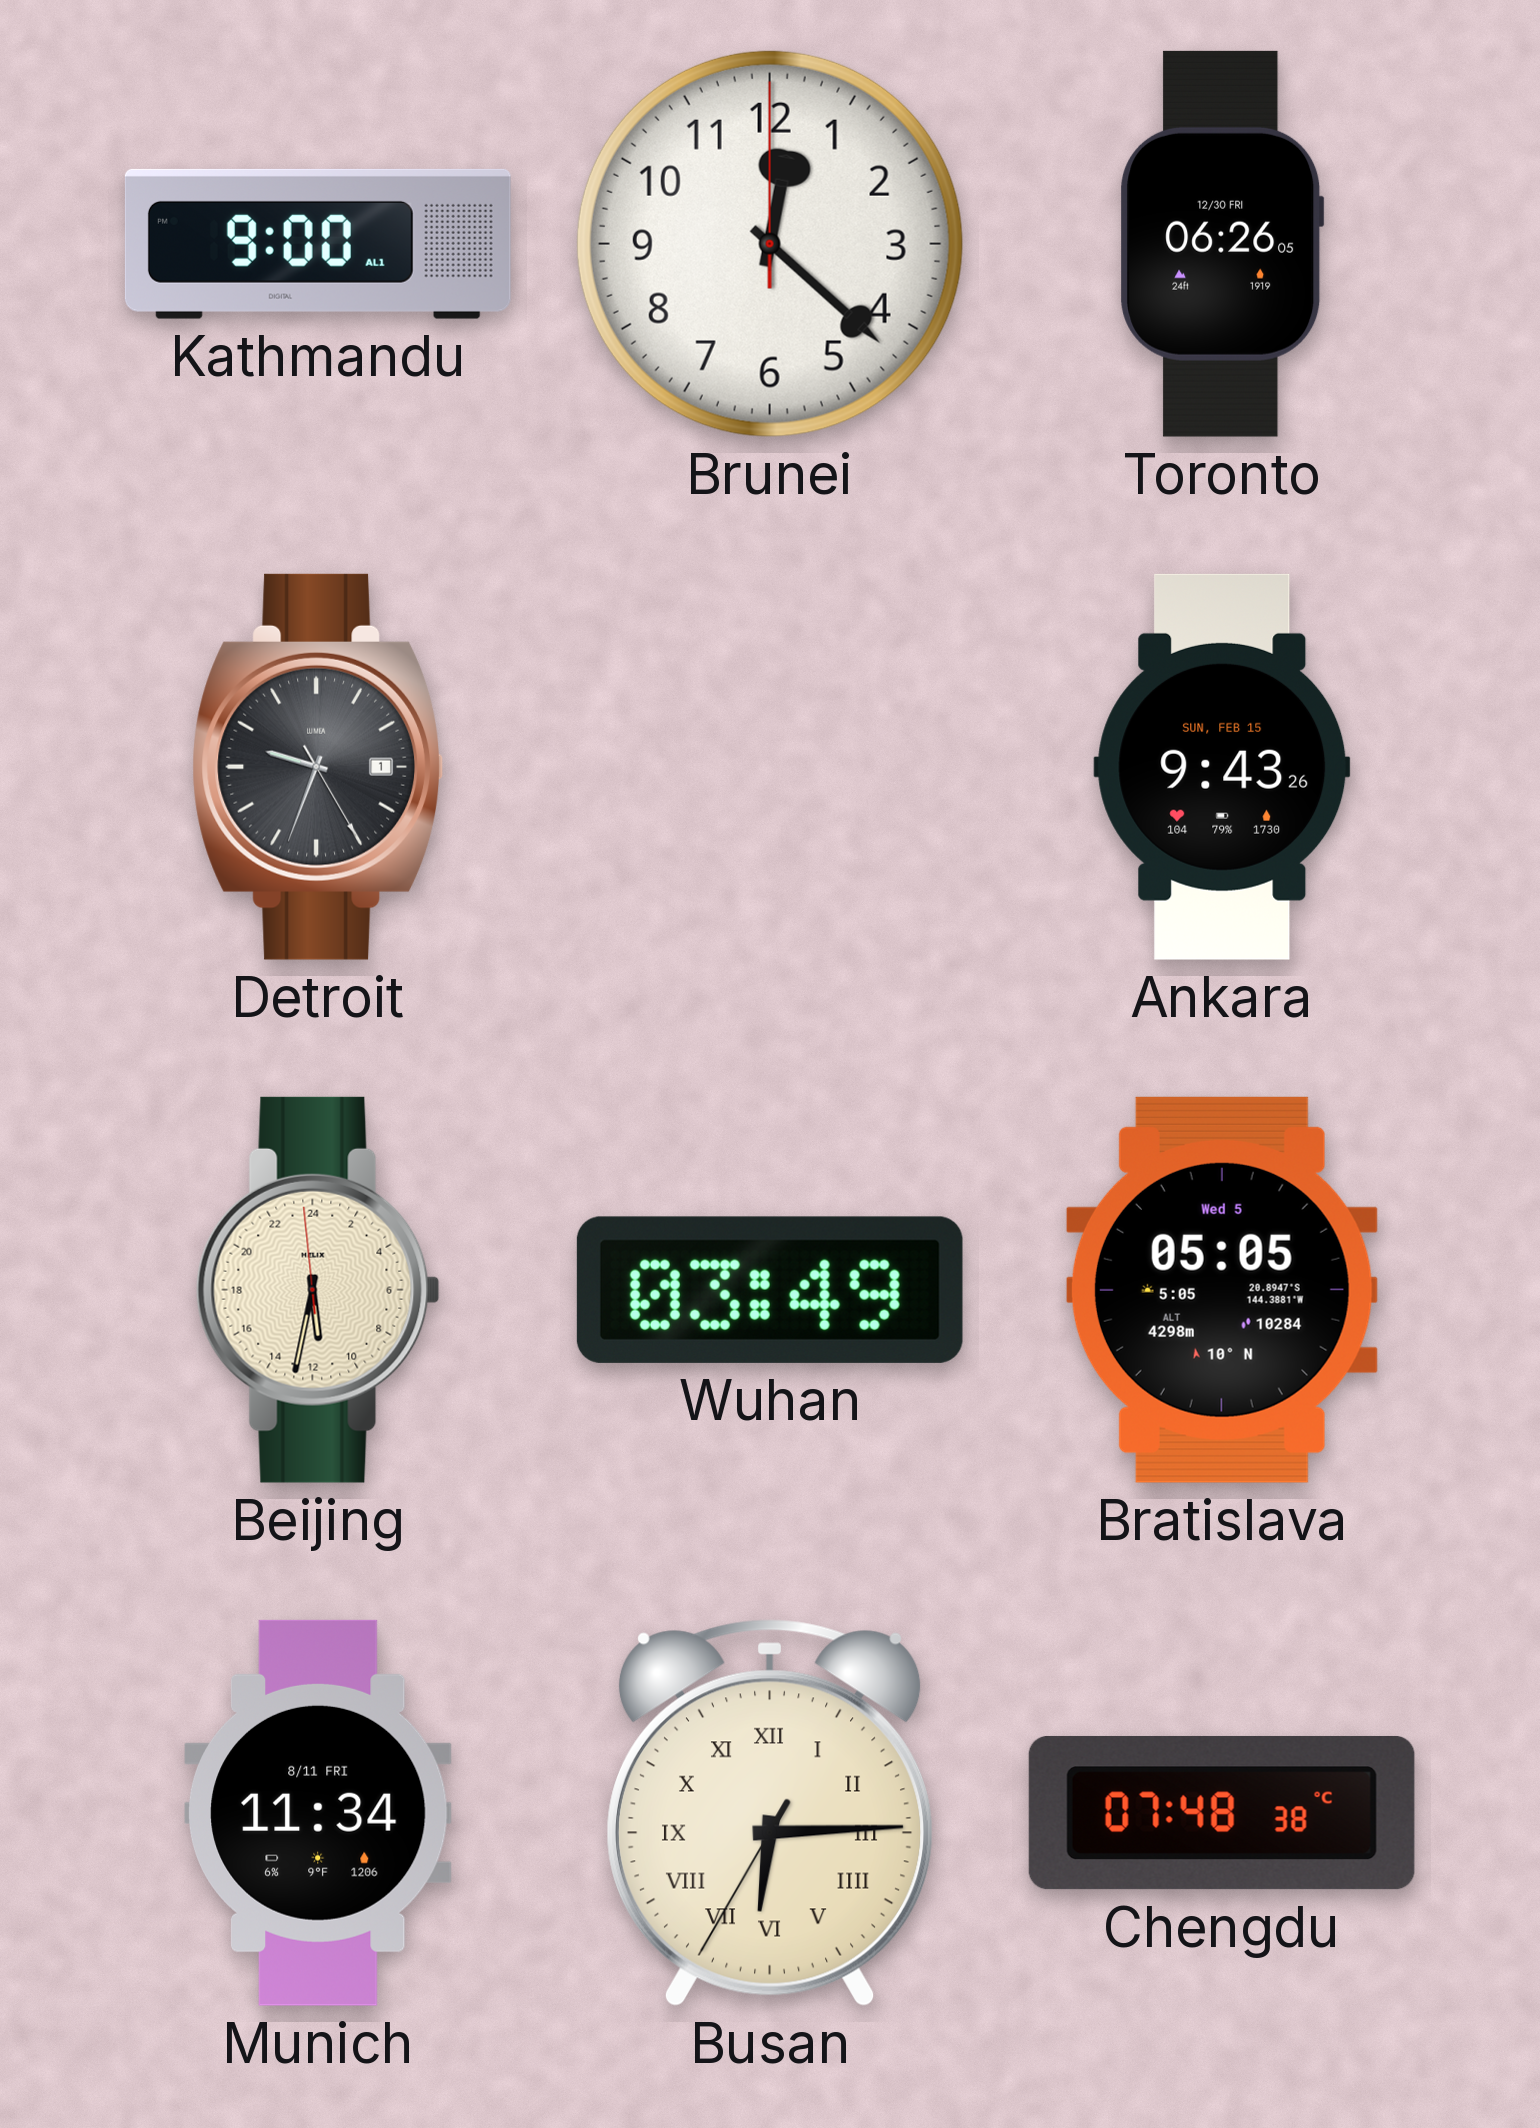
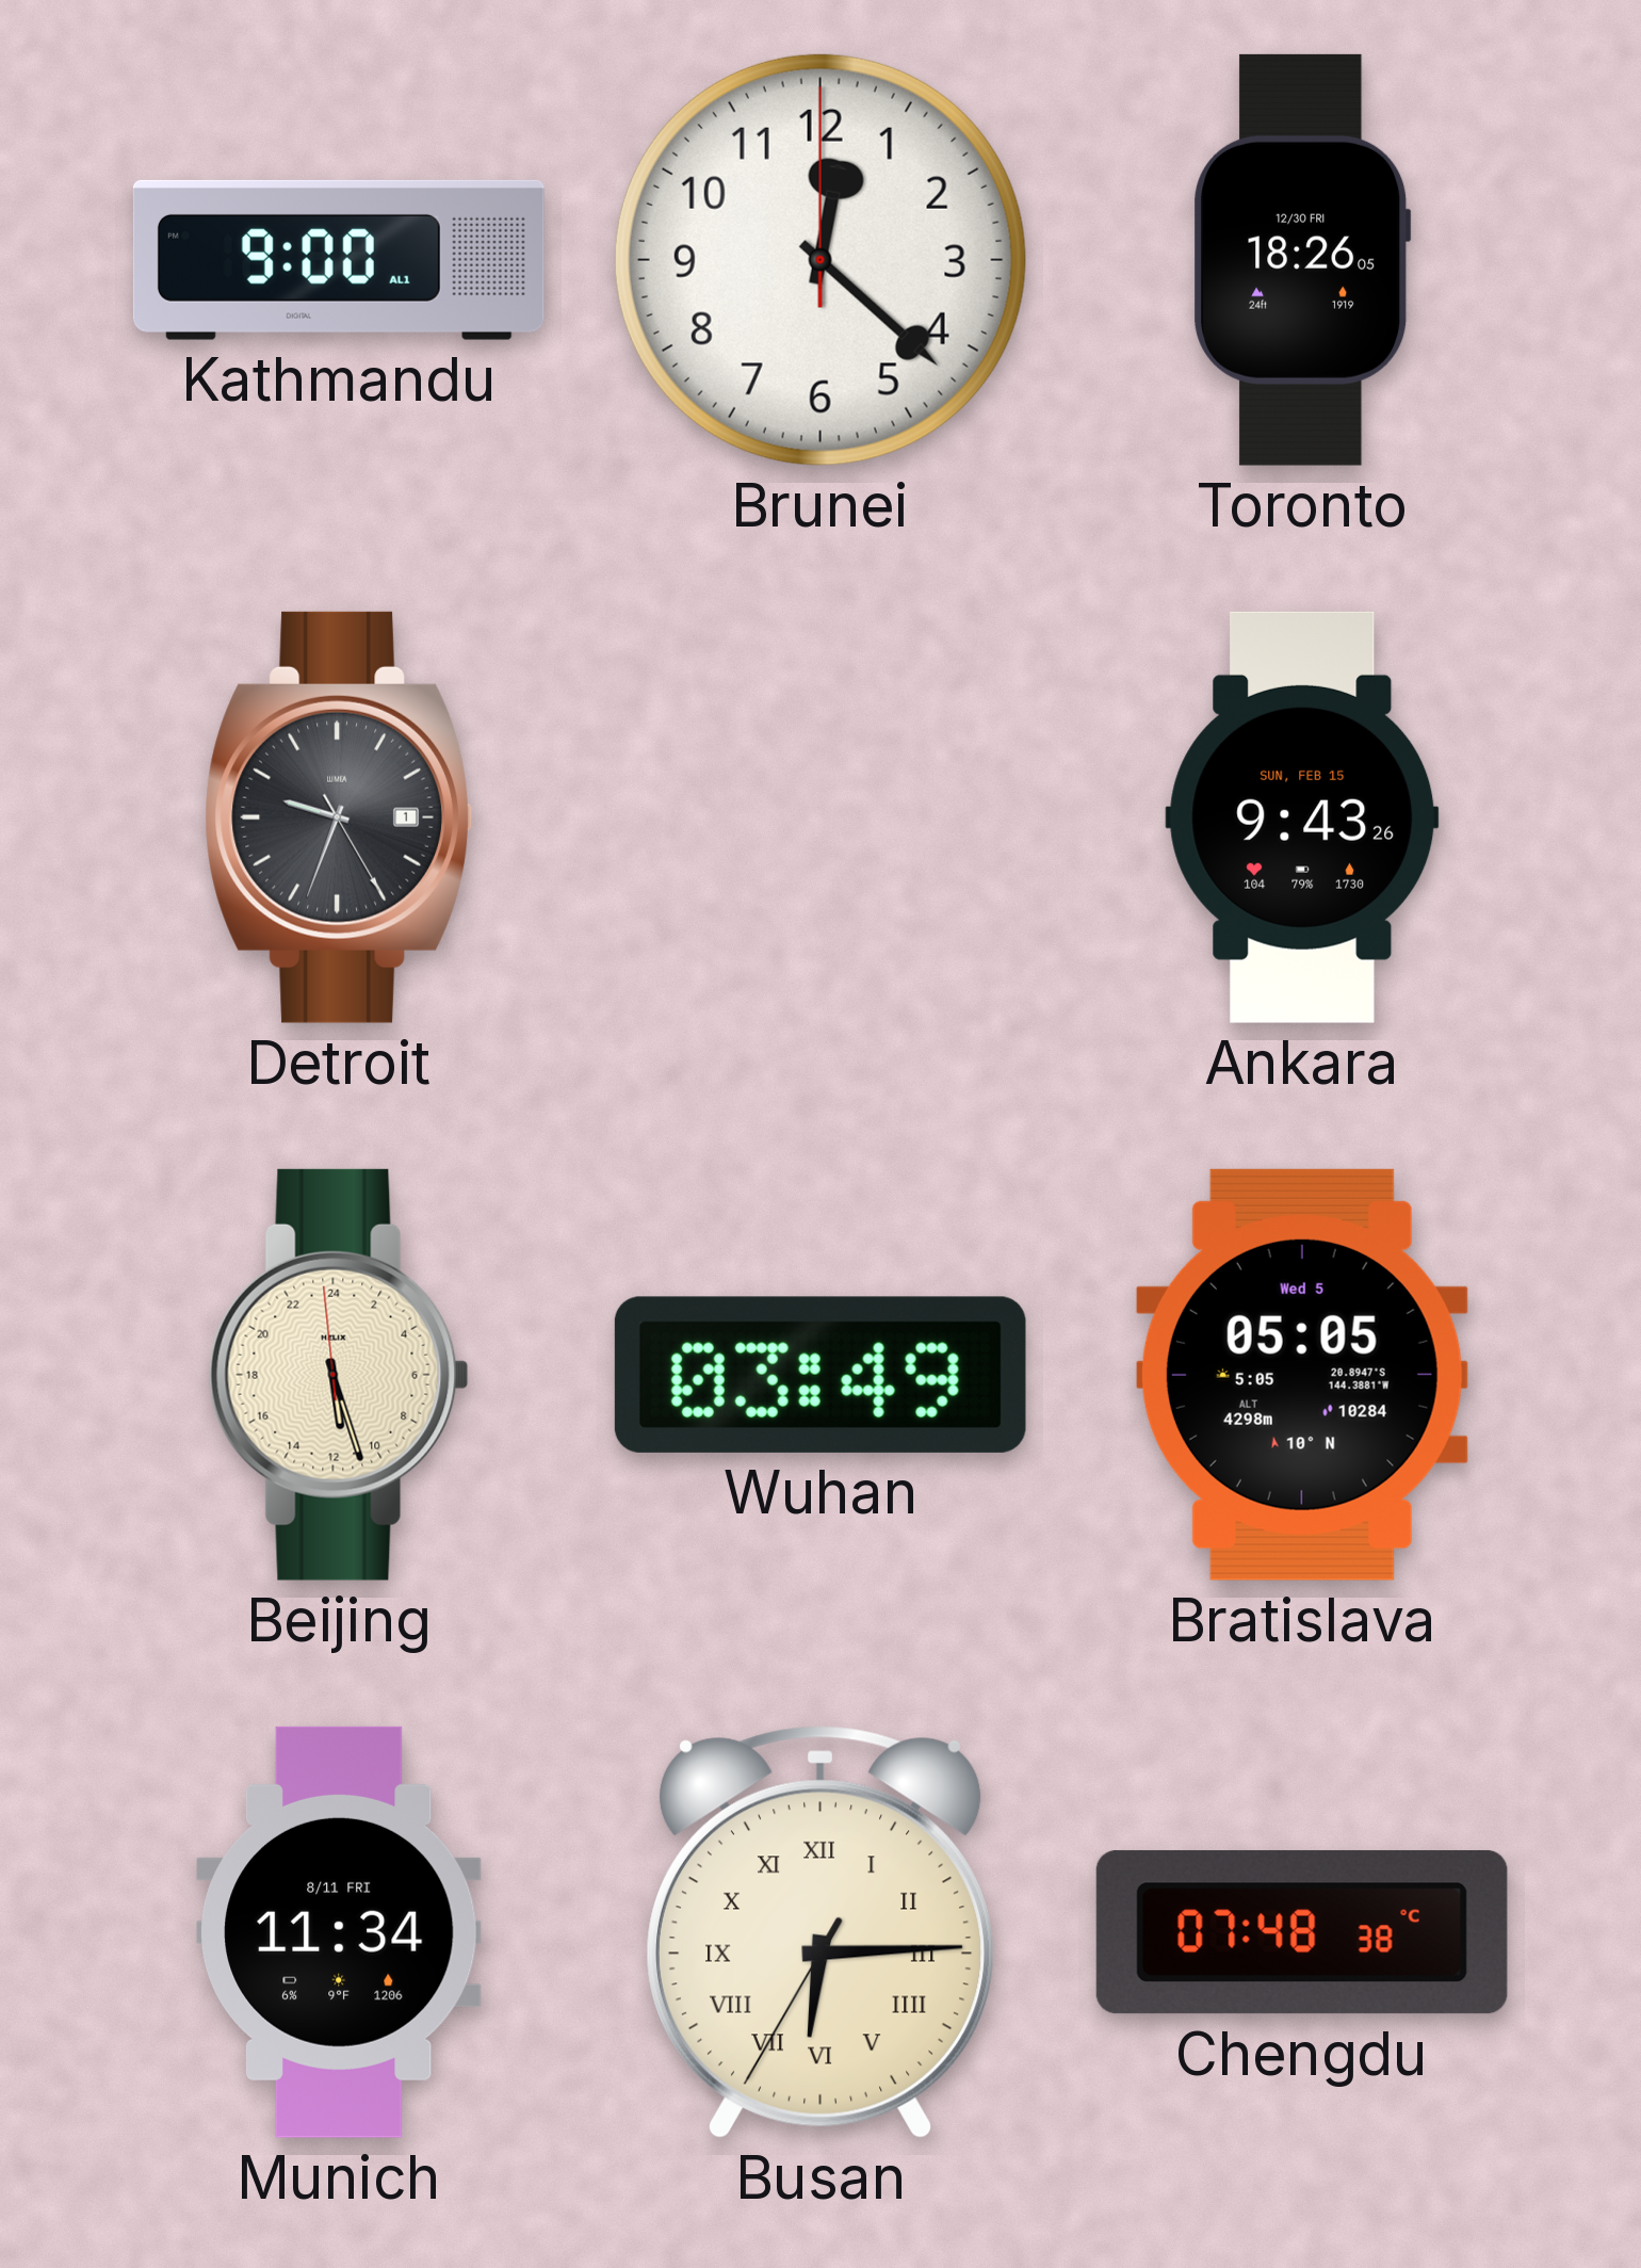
Toronto: 06:26 -> 18:26 (1302, 260)
Beijing: 11:31 -> 11:26 (339, 1375)
